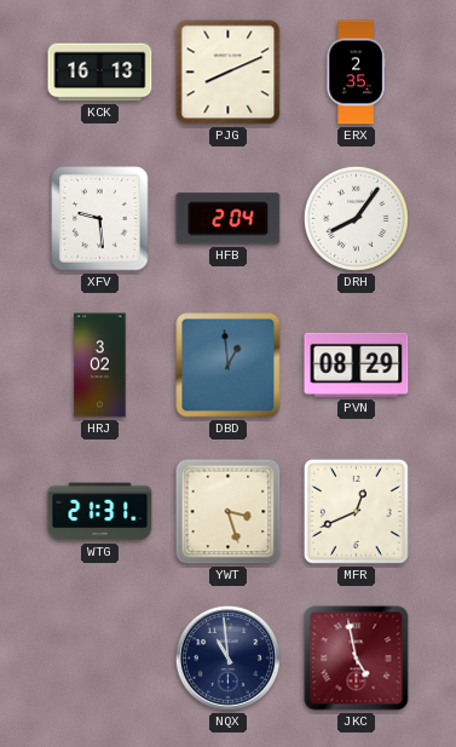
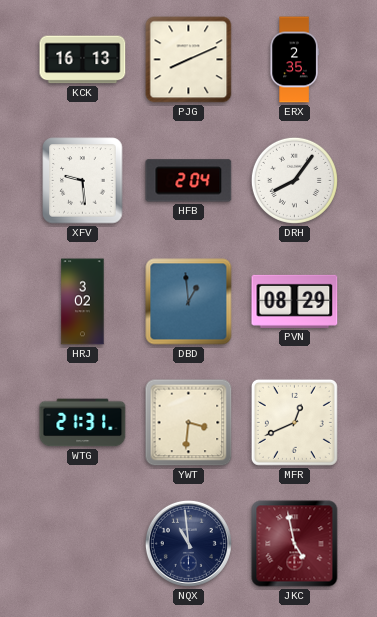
YWT: 3:27 -> 3:31 (189, 423)
